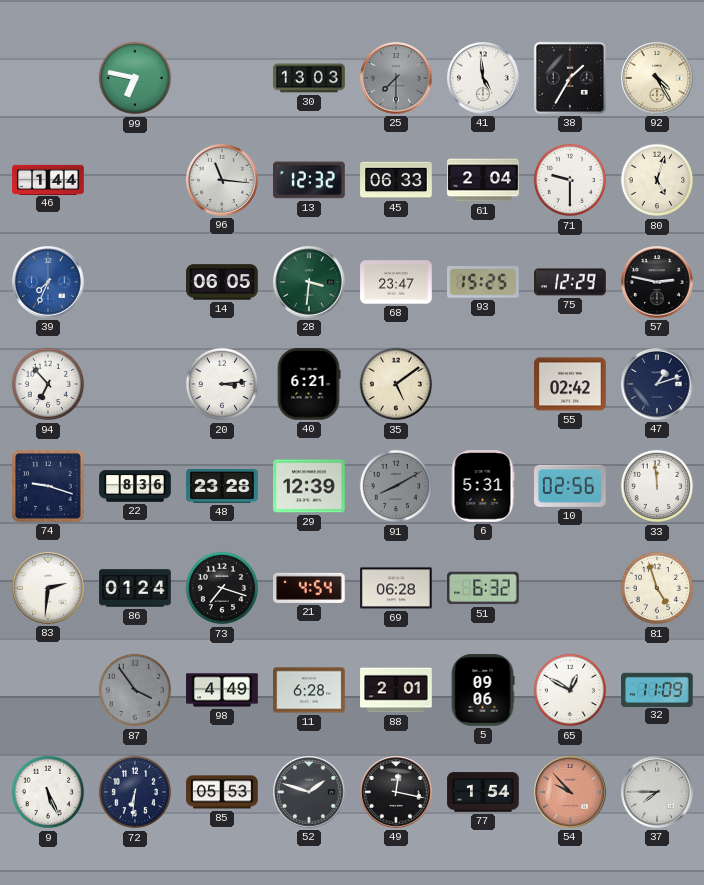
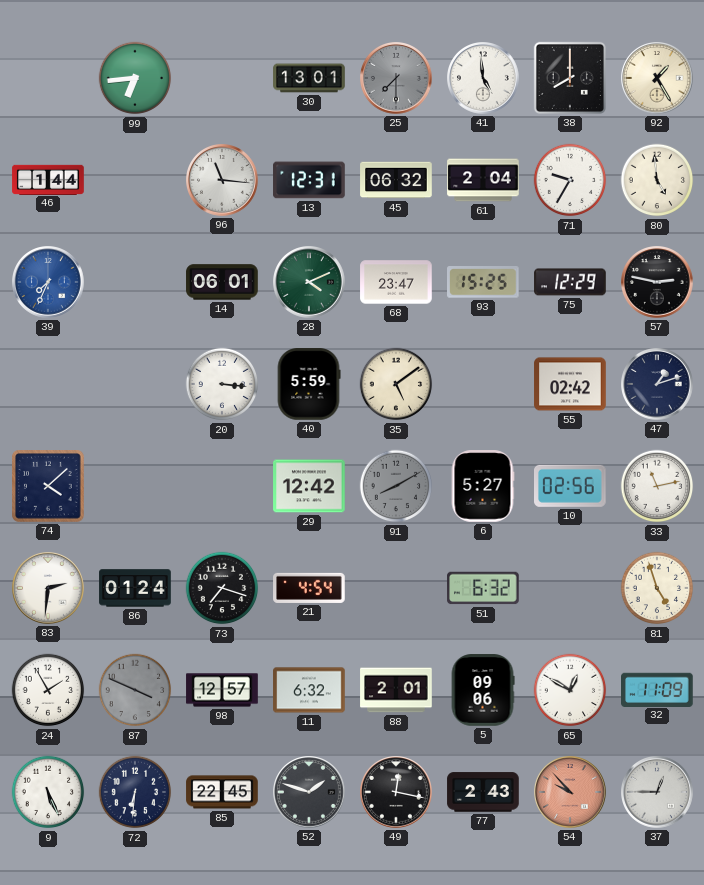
99: 6:47 -> 6:44 (135, 78)
30: 13:03 -> 13:01 (309, 78)
38: 1:35 -> 8:00 (570, 78)
92: 4:25 -> 1:25 (658, 79)
13: 12:32 -> 12:31 (309, 180)
45: 06:33 -> 06:32 (396, 180)
71: 9:30 -> 9:35 (570, 180)
80: 5:03 -> 4:59 (657, 180)
14: 06:05 -> 06:01 (222, 282)
28: 3:31 -> 4:11 (310, 283)
94: 6:53 -> none (48, 384)
20: 3:14 -> 3:16 (222, 384)
40: 6:21 -> 5:59 (309, 384)
74: 9:18 -> 4:08 (48, 486)
22: 8:36 -> none (135, 486)
48: 23:28 -> none (222, 487)
29: 12:39 -> 12:42 (309, 486)
6: 5:31 -> 5:27 (483, 486)
33: 11:59 -> 11:13 (657, 486)
69: 06:28 -> none (396, 588)
24: none -> 1:55 (48, 690)
87: 3:54 -> 3:49 (135, 690)
98: 4:49 -> 12:57 (222, 690)
11: 6:28 -> 6:32 (309, 690)
85: 05:53 -> 22:45 (222, 792)
77: 1:54 -> 2:43 (483, 792)
37: 7:45 -> 12:45 (658, 793)
